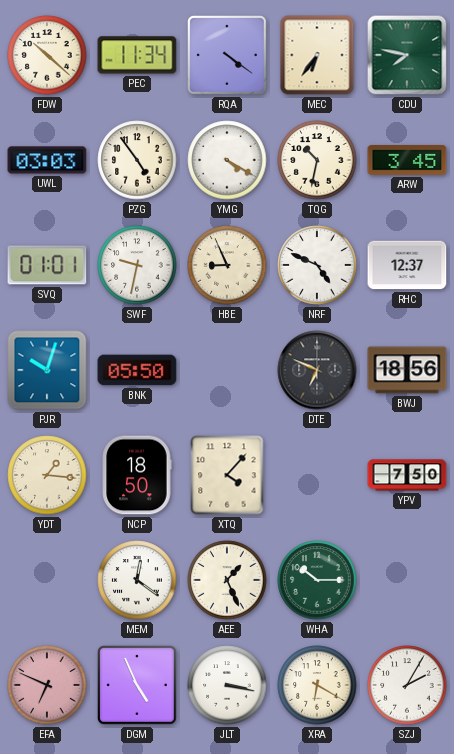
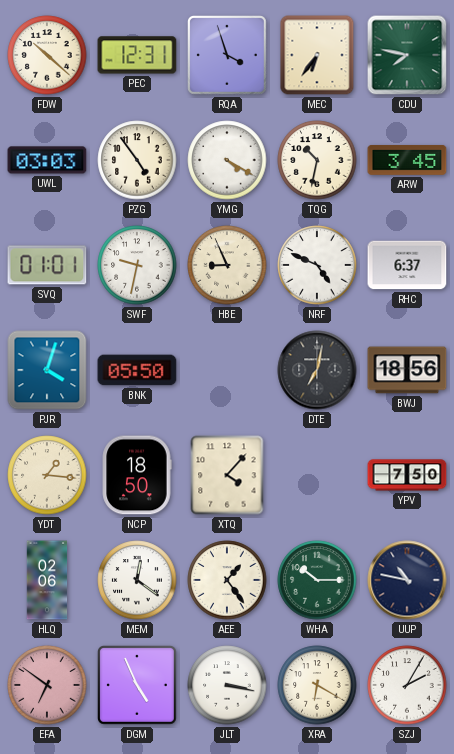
PEC: 11:34 -> 12:31 (137, 55)
RQA: 4:21 -> 3:57 (228, 56)
RHC: 12:37 -> 6:37 (407, 265)
PJR: 10:03 -> 4:03 (47, 370)
DTE: 6:49 -> 7:02 (317, 370)
HLQ: none -> 02:06 (47, 580)
AEE: 1:26 -> 1:24 (227, 580)
UUP: none -> 10:47 (407, 580)
EFA: 6:49 -> 6:51 (47, 685)
